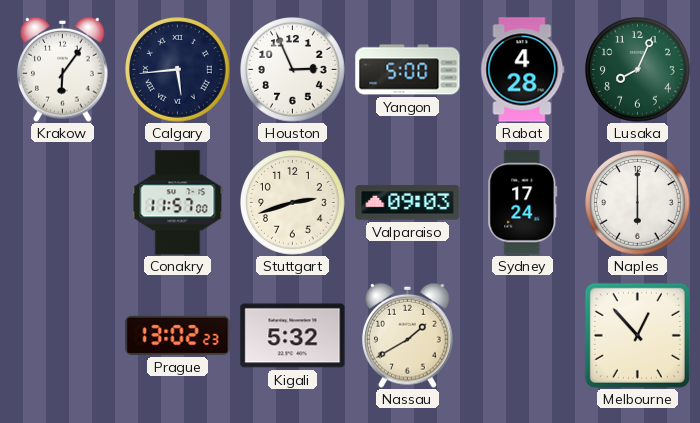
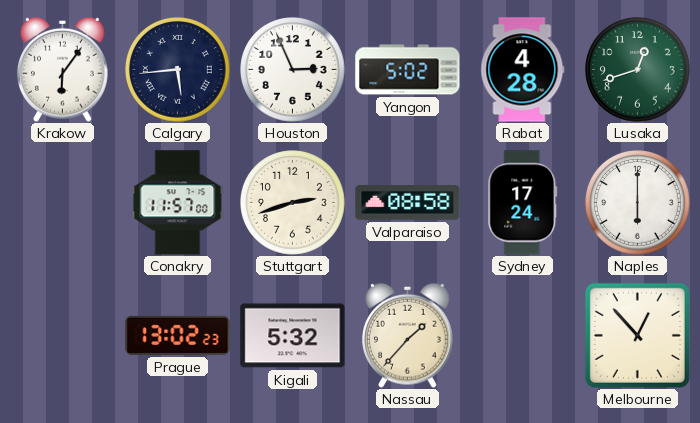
Yangon: 5:00 -> 5:02 (408, 70)
Lusaka: 8:04 -> 12:42 (638, 70)
Valparaiso: 09:03 -> 08:58 (408, 203)
Nassau: 1:40 -> 1:37 (408, 335)
